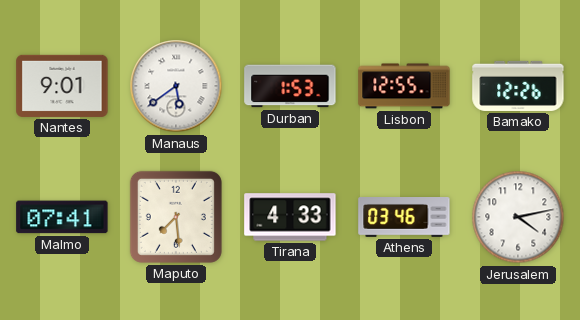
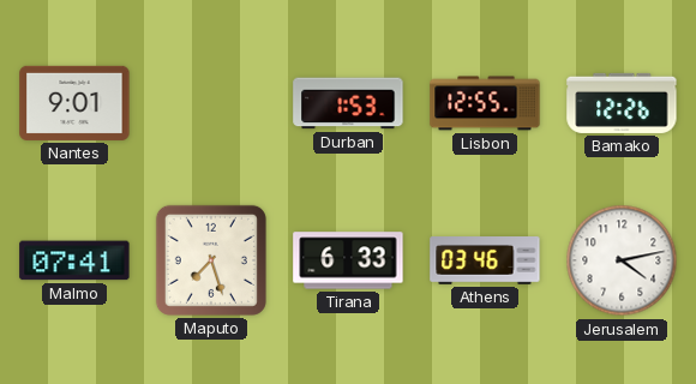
Manaus: 5:39 -> none (176, 86)
Maputo: 7:29 -> 7:27 (211, 260)
Tirana: 4:33 -> 6:33 (348, 260)
